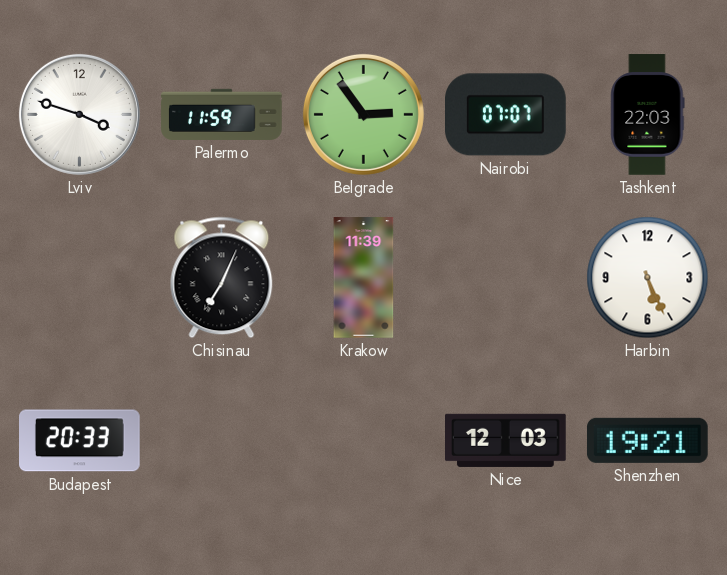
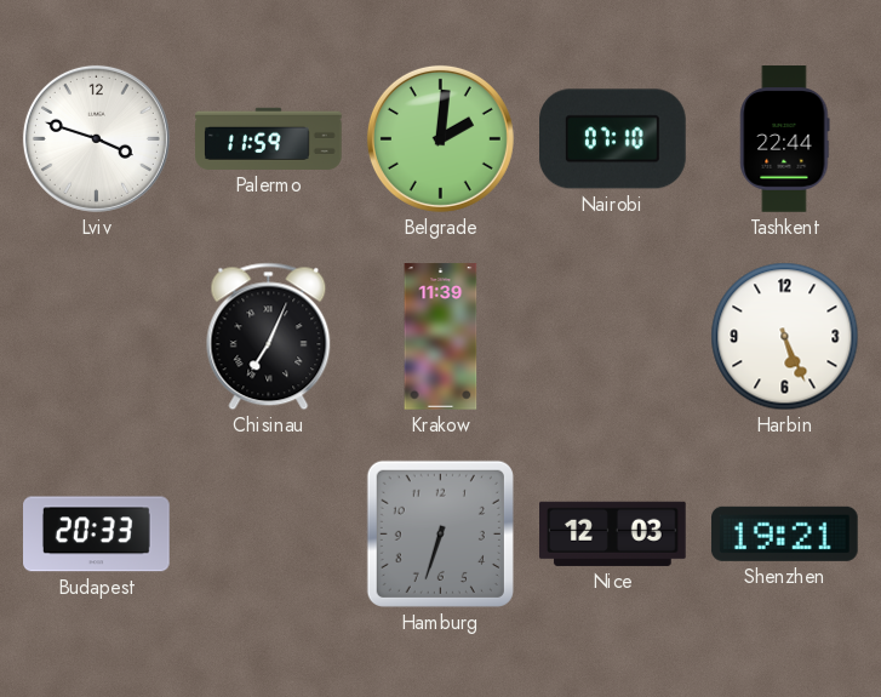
Belgrade: 2:54 -> 2:01 (440, 138)
Nairobi: 07:07 -> 07:10 (613, 139)
Tashkent: 22:03 -> 22:44 (785, 139)
Hamburg: none -> 6:33 (440, 533)
